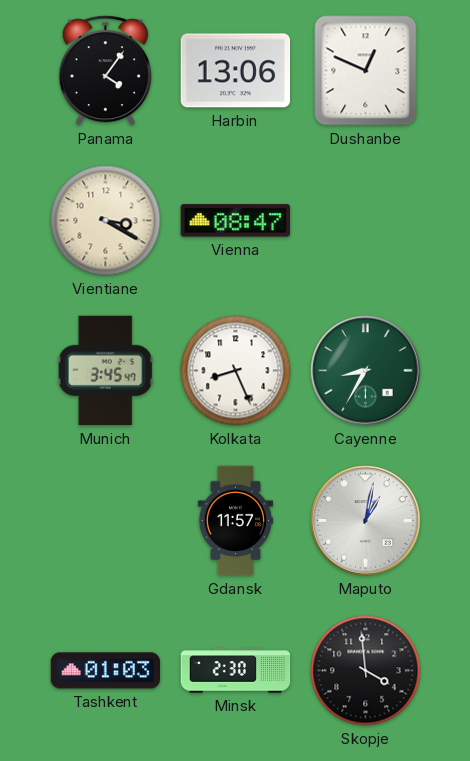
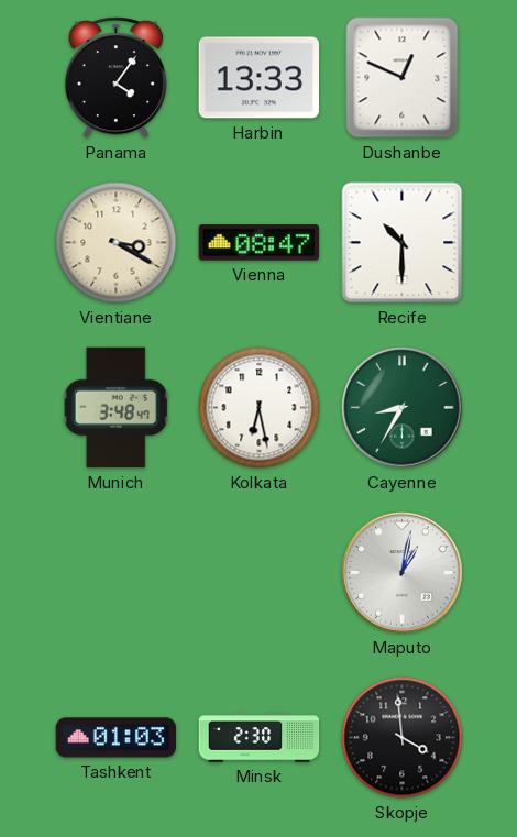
Harbin: 13:06 -> 13:33 (260, 78)
Recife: none -> 10:30 (403, 243)
Munich: 3:45 -> 3:48 (116, 408)
Kolkata: 8:26 -> 6:28 (260, 408)
Gdansk: 11:57 -> none (235, 521)
